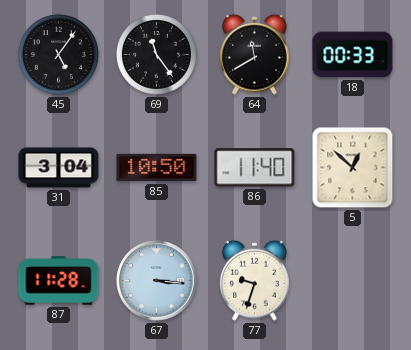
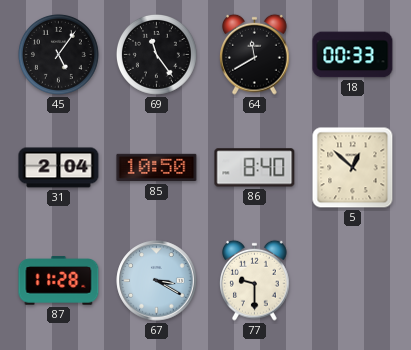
31: 3:04 -> 2:04 (59, 168)
86: 11:40 -> 8:40 (255, 168)
67: 3:16 -> 3:20 (157, 281)
77: 9:33 -> 9:30 (255, 280)
